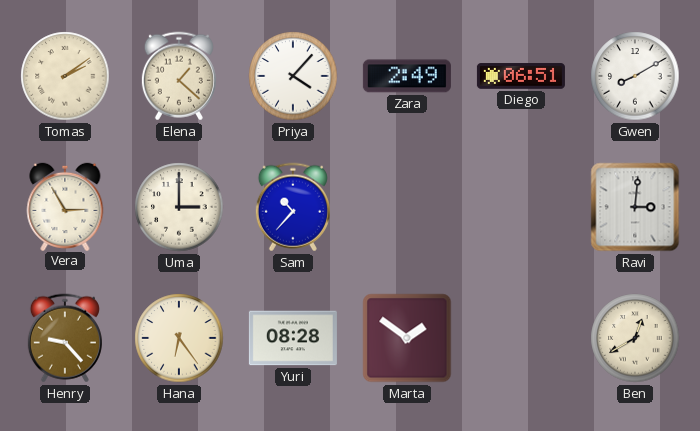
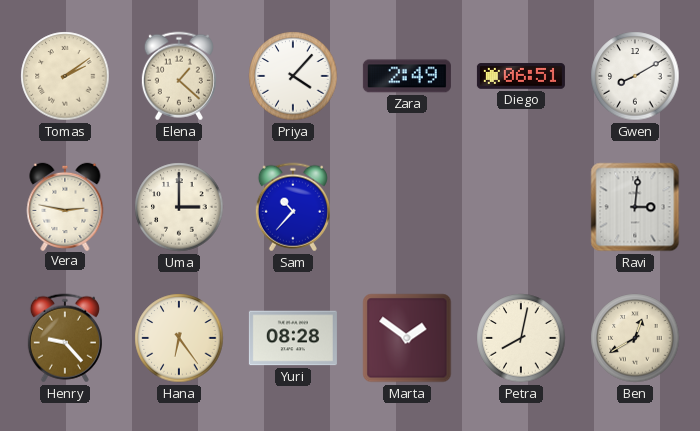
Vera: 2:55 -> 2:47 (65, 206)
Petra: none -> 8:02 (521, 338)
